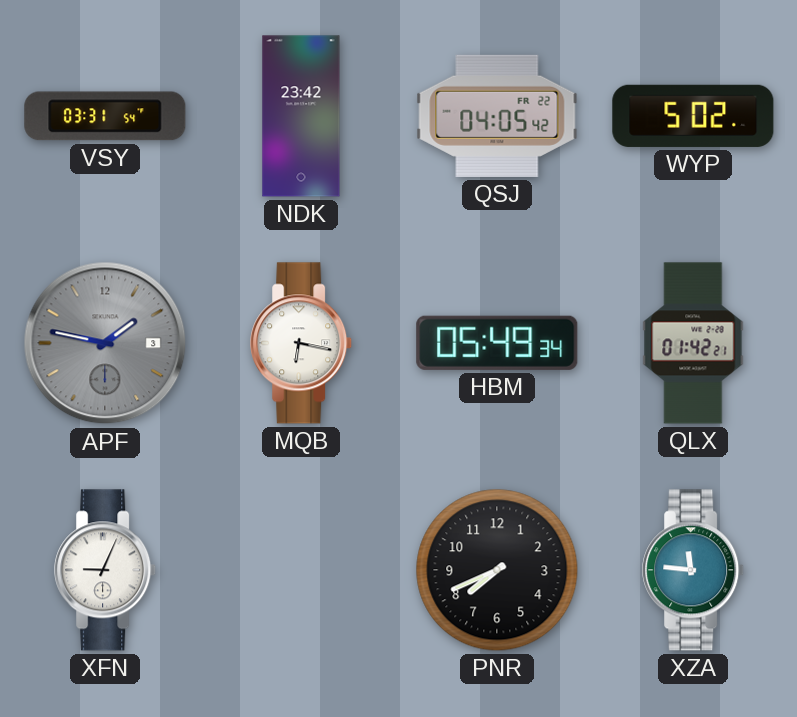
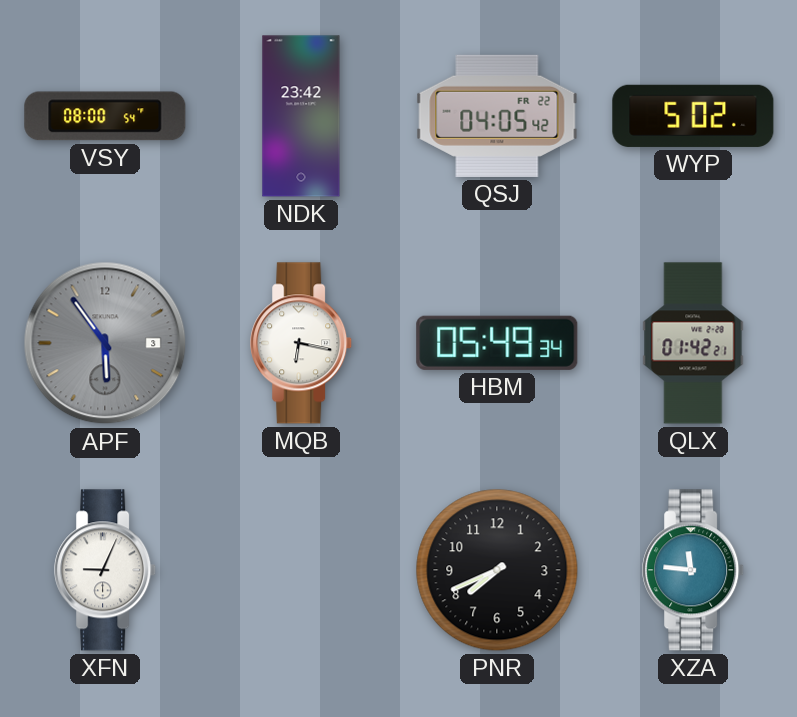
VSY: 03:31 -> 08:00 (105, 116)
APF: 1:47 -> 5:54 (105, 343)
